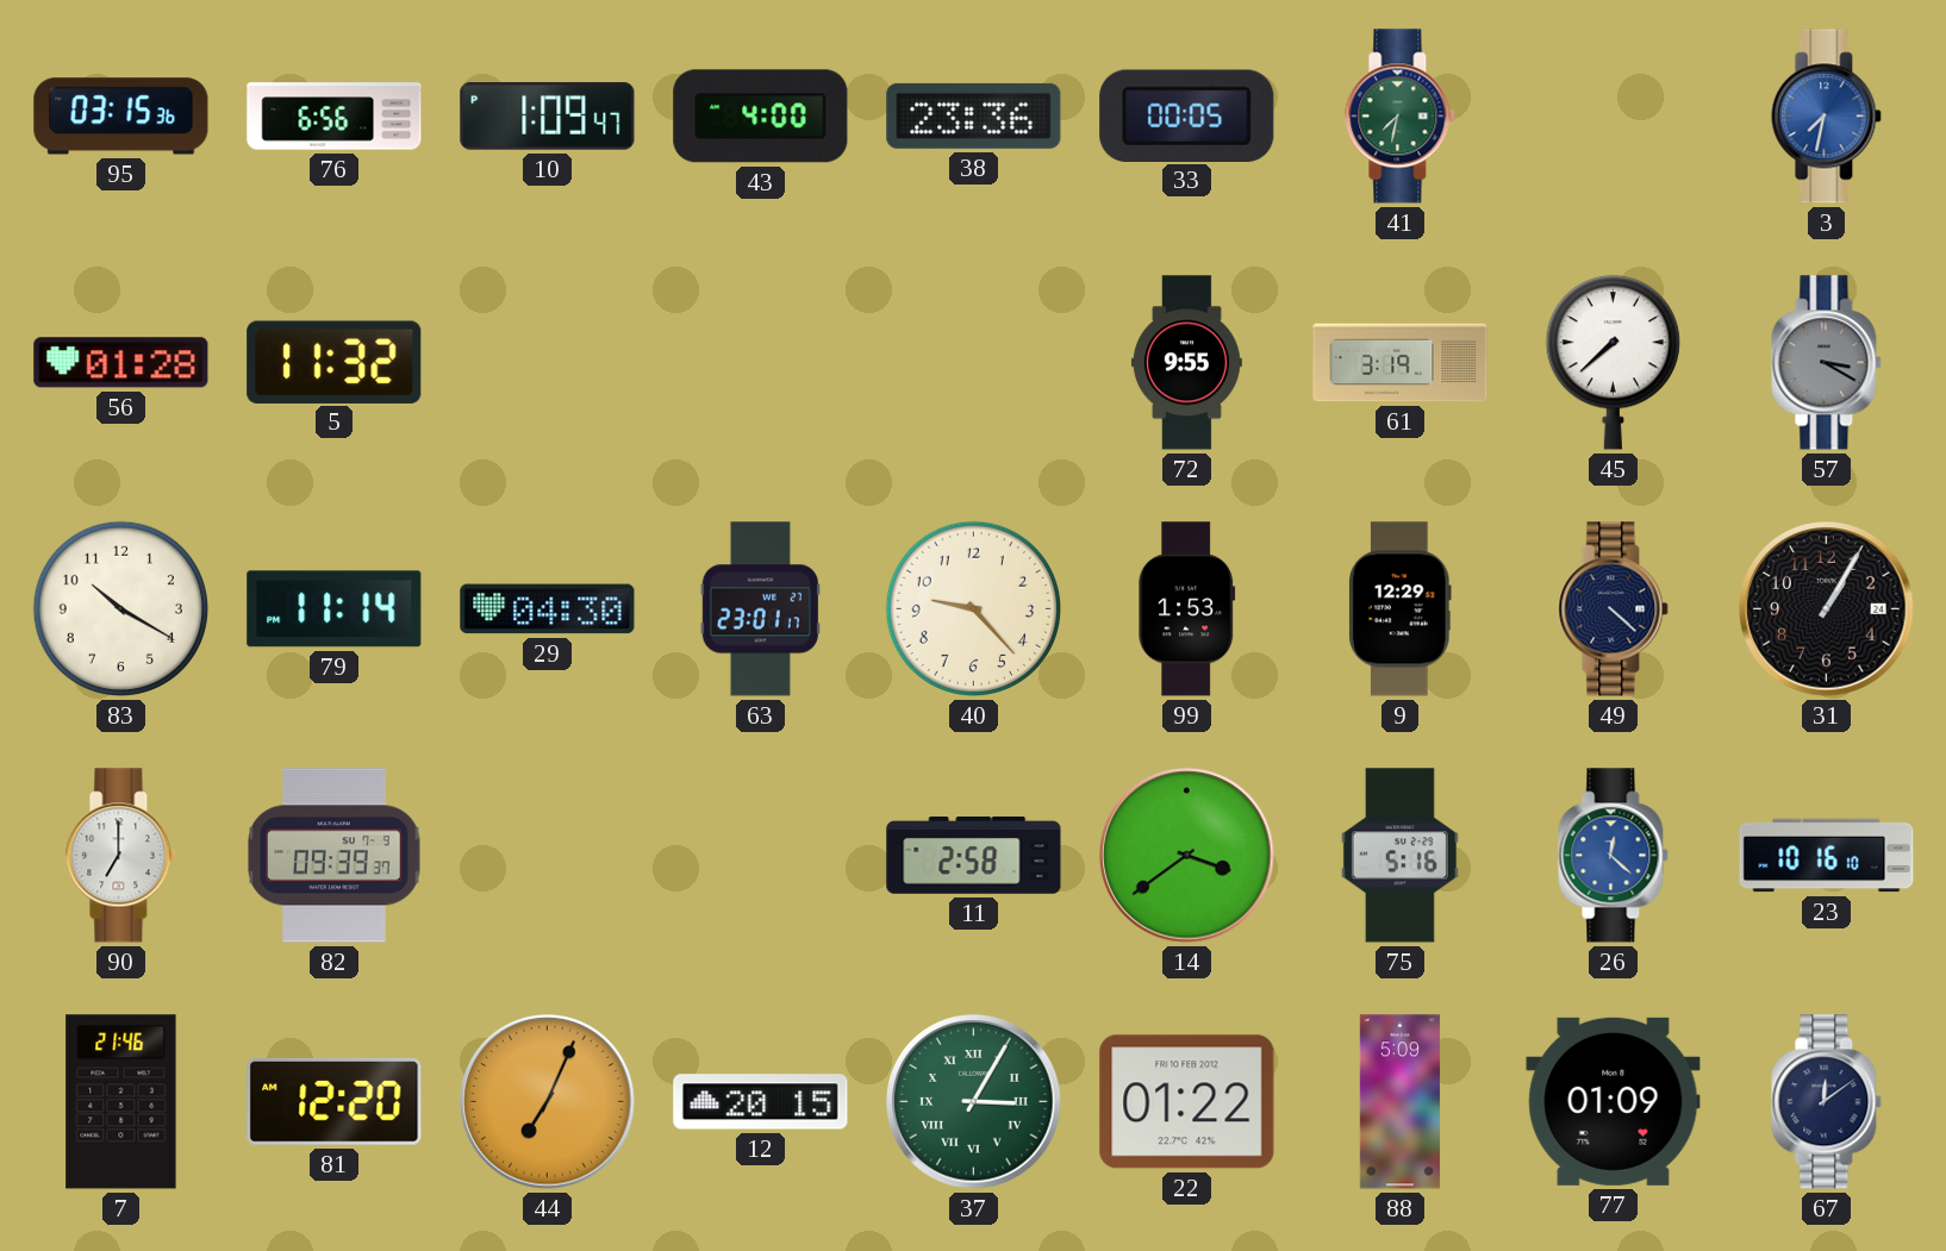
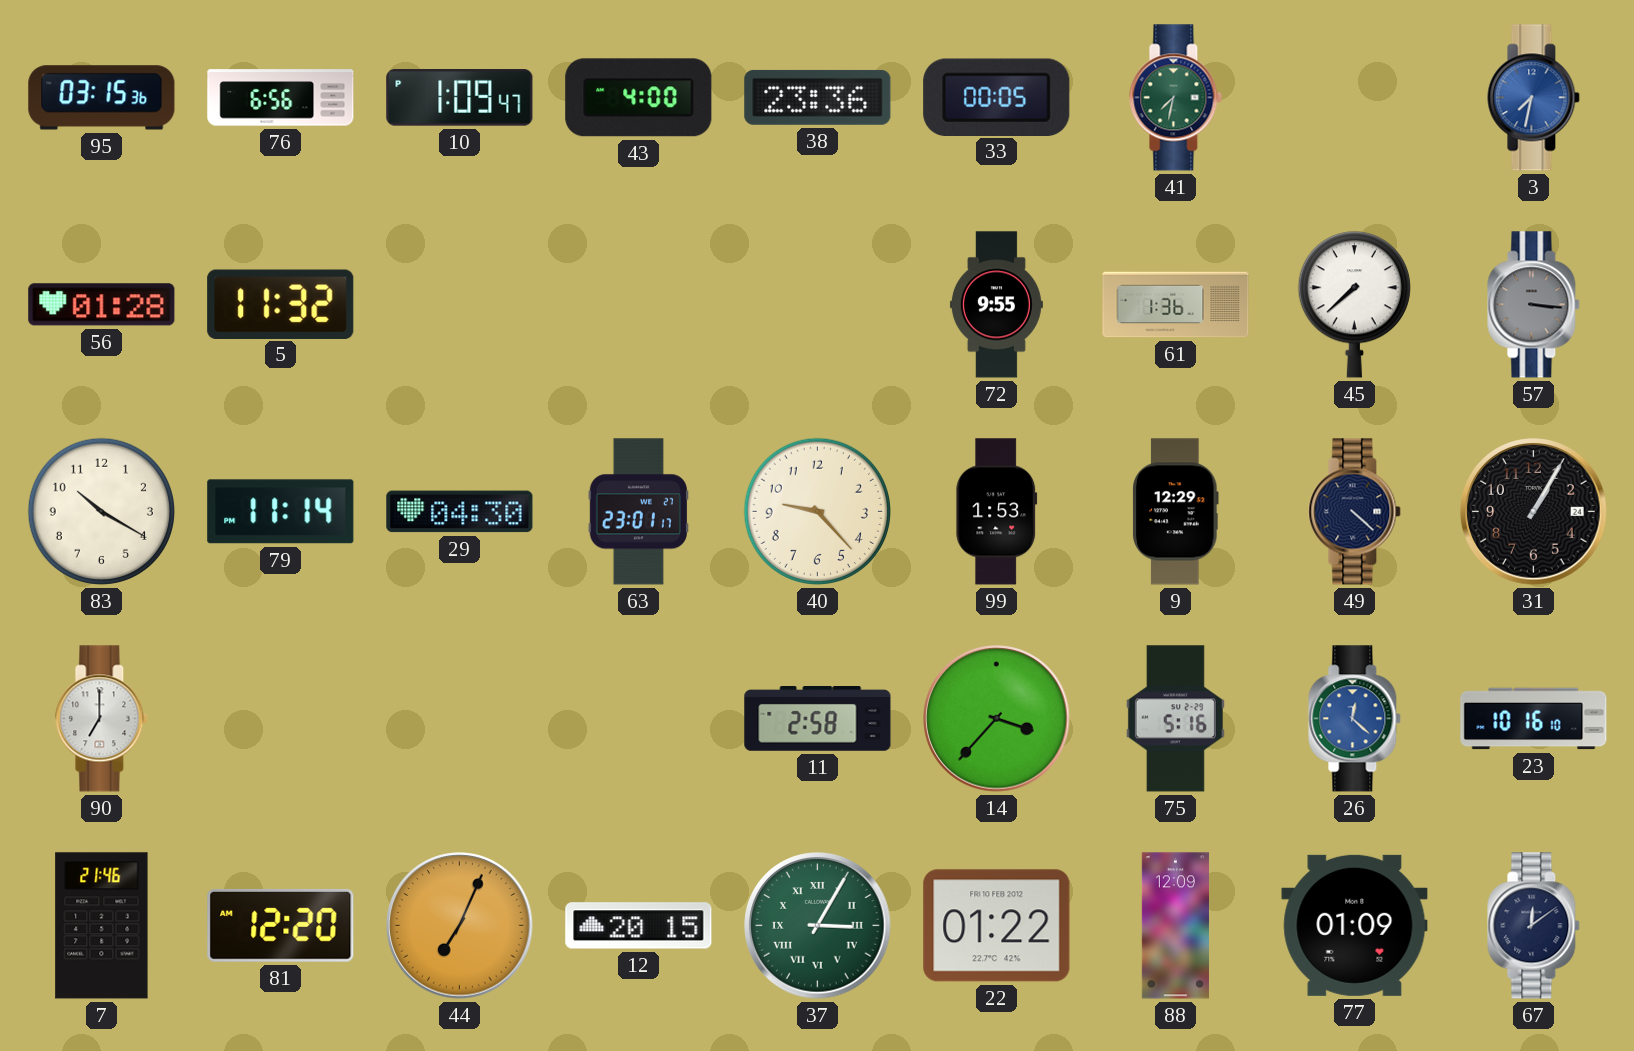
61: 3:19 -> 1:36 (1176, 305)
57: 3:20 -> 3:16 (1534, 305)
82: 09:39 -> none (335, 856)
14: 3:39 -> 3:37 (997, 719)
88: 5:09 -> 12:09 (1175, 926)
